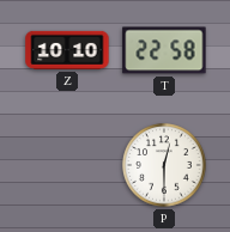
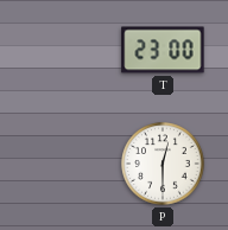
Z: 10:10 -> none (67, 50)
T: 22:58 -> 23:00 (163, 50)
